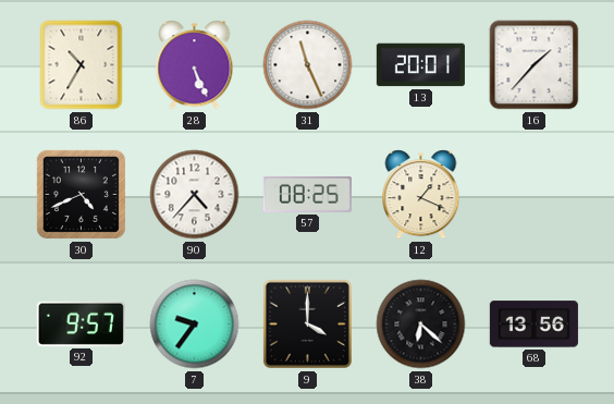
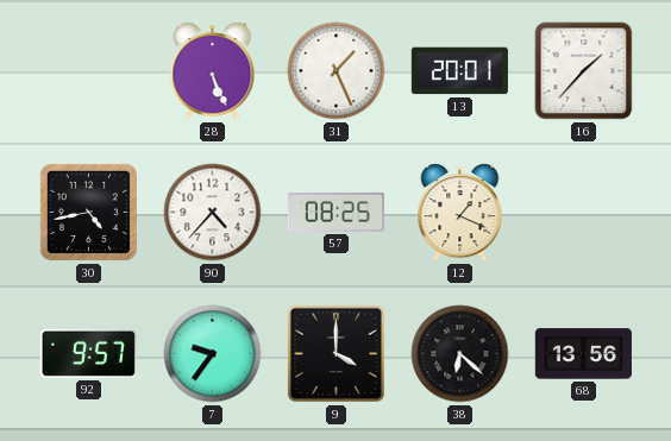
86: 10:35 -> none (82, 65)
31: 11:26 -> 1:26 (337, 71)
30: 4:41 -> 4:43 (88, 212)
